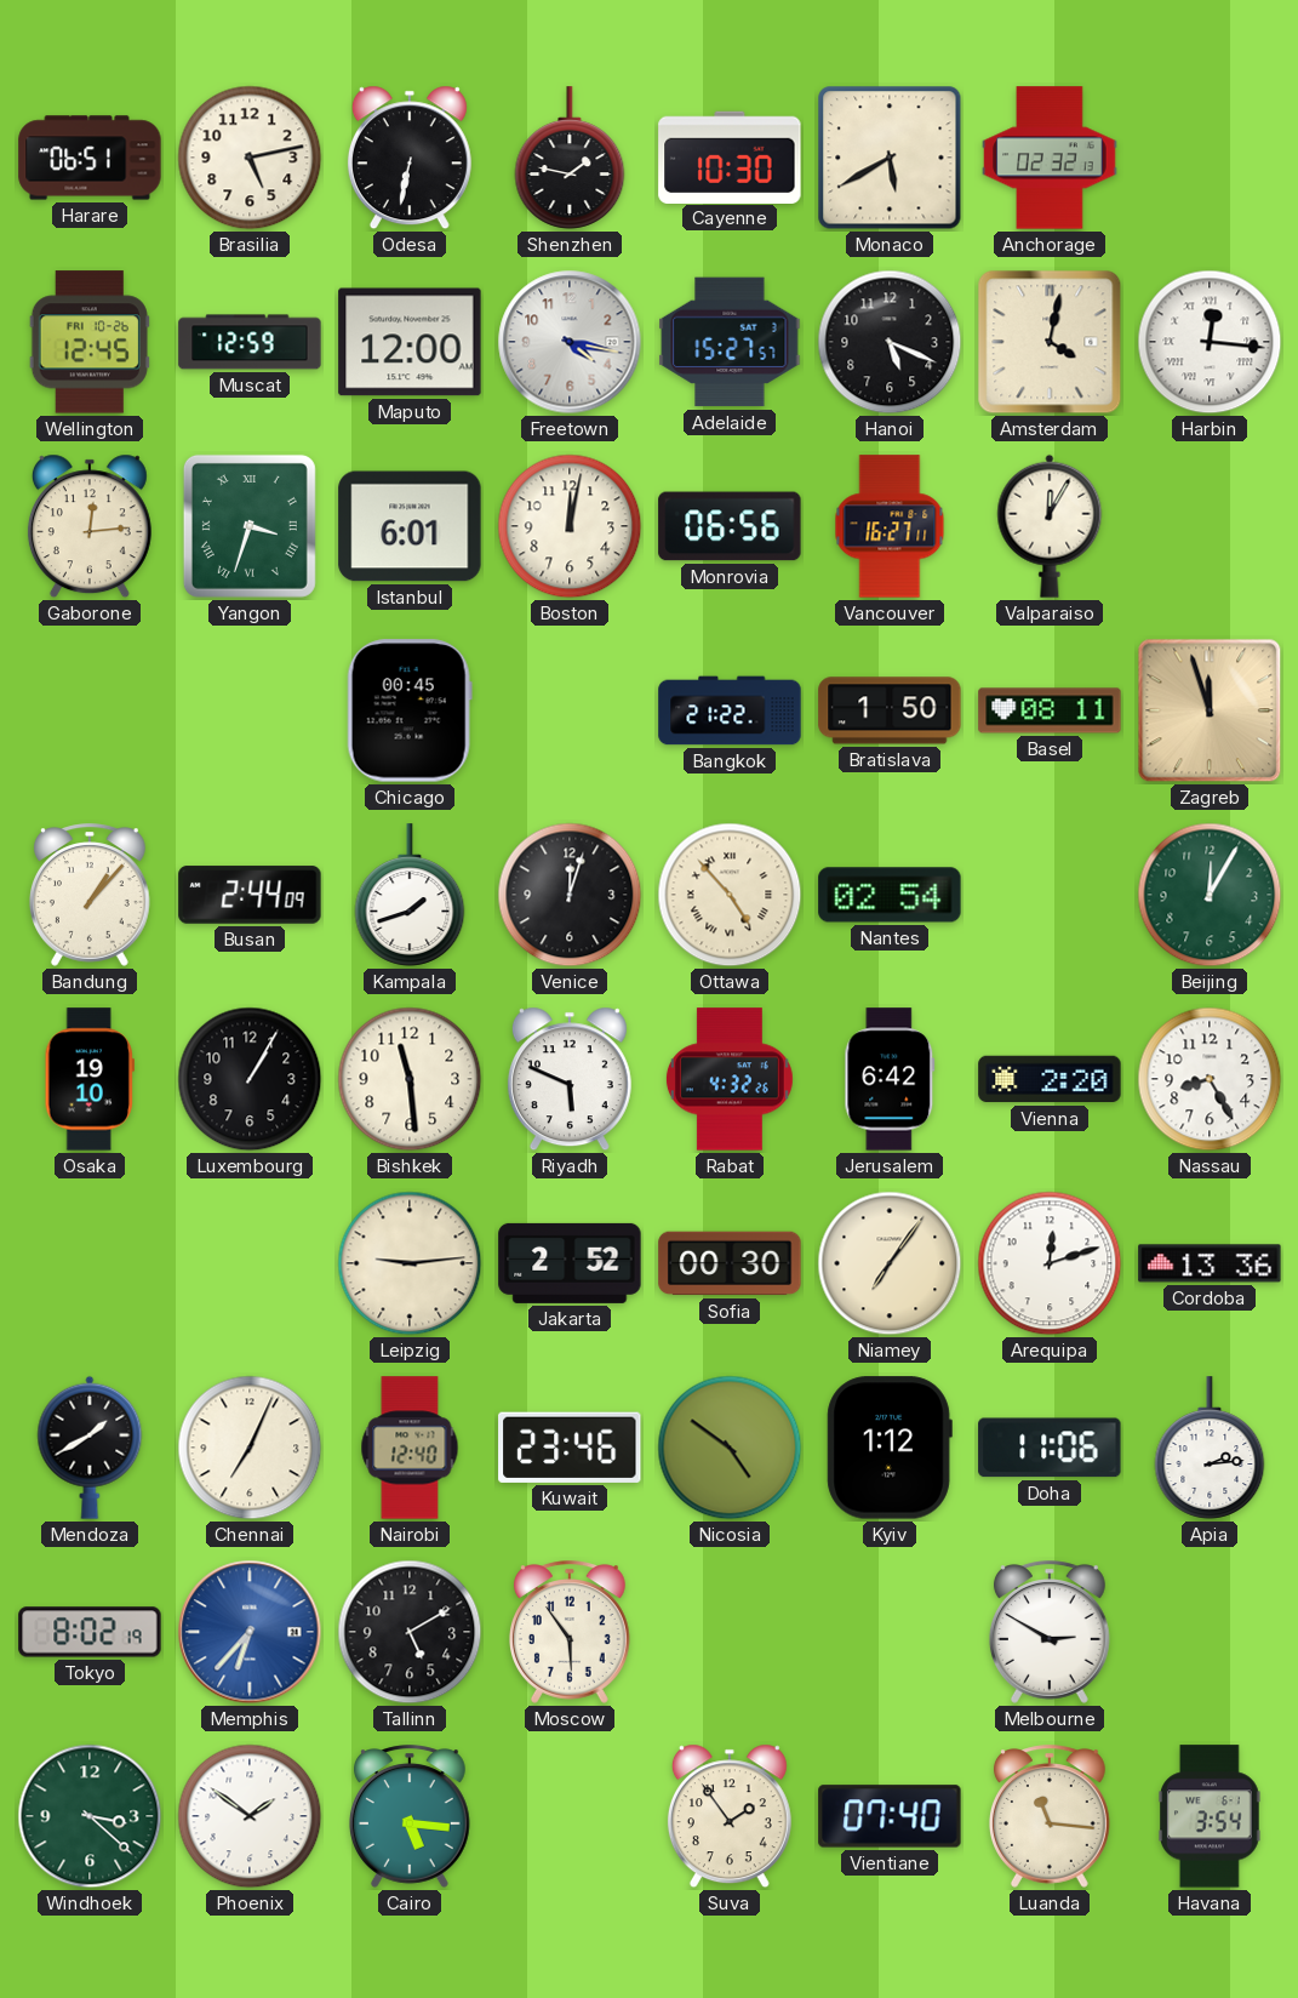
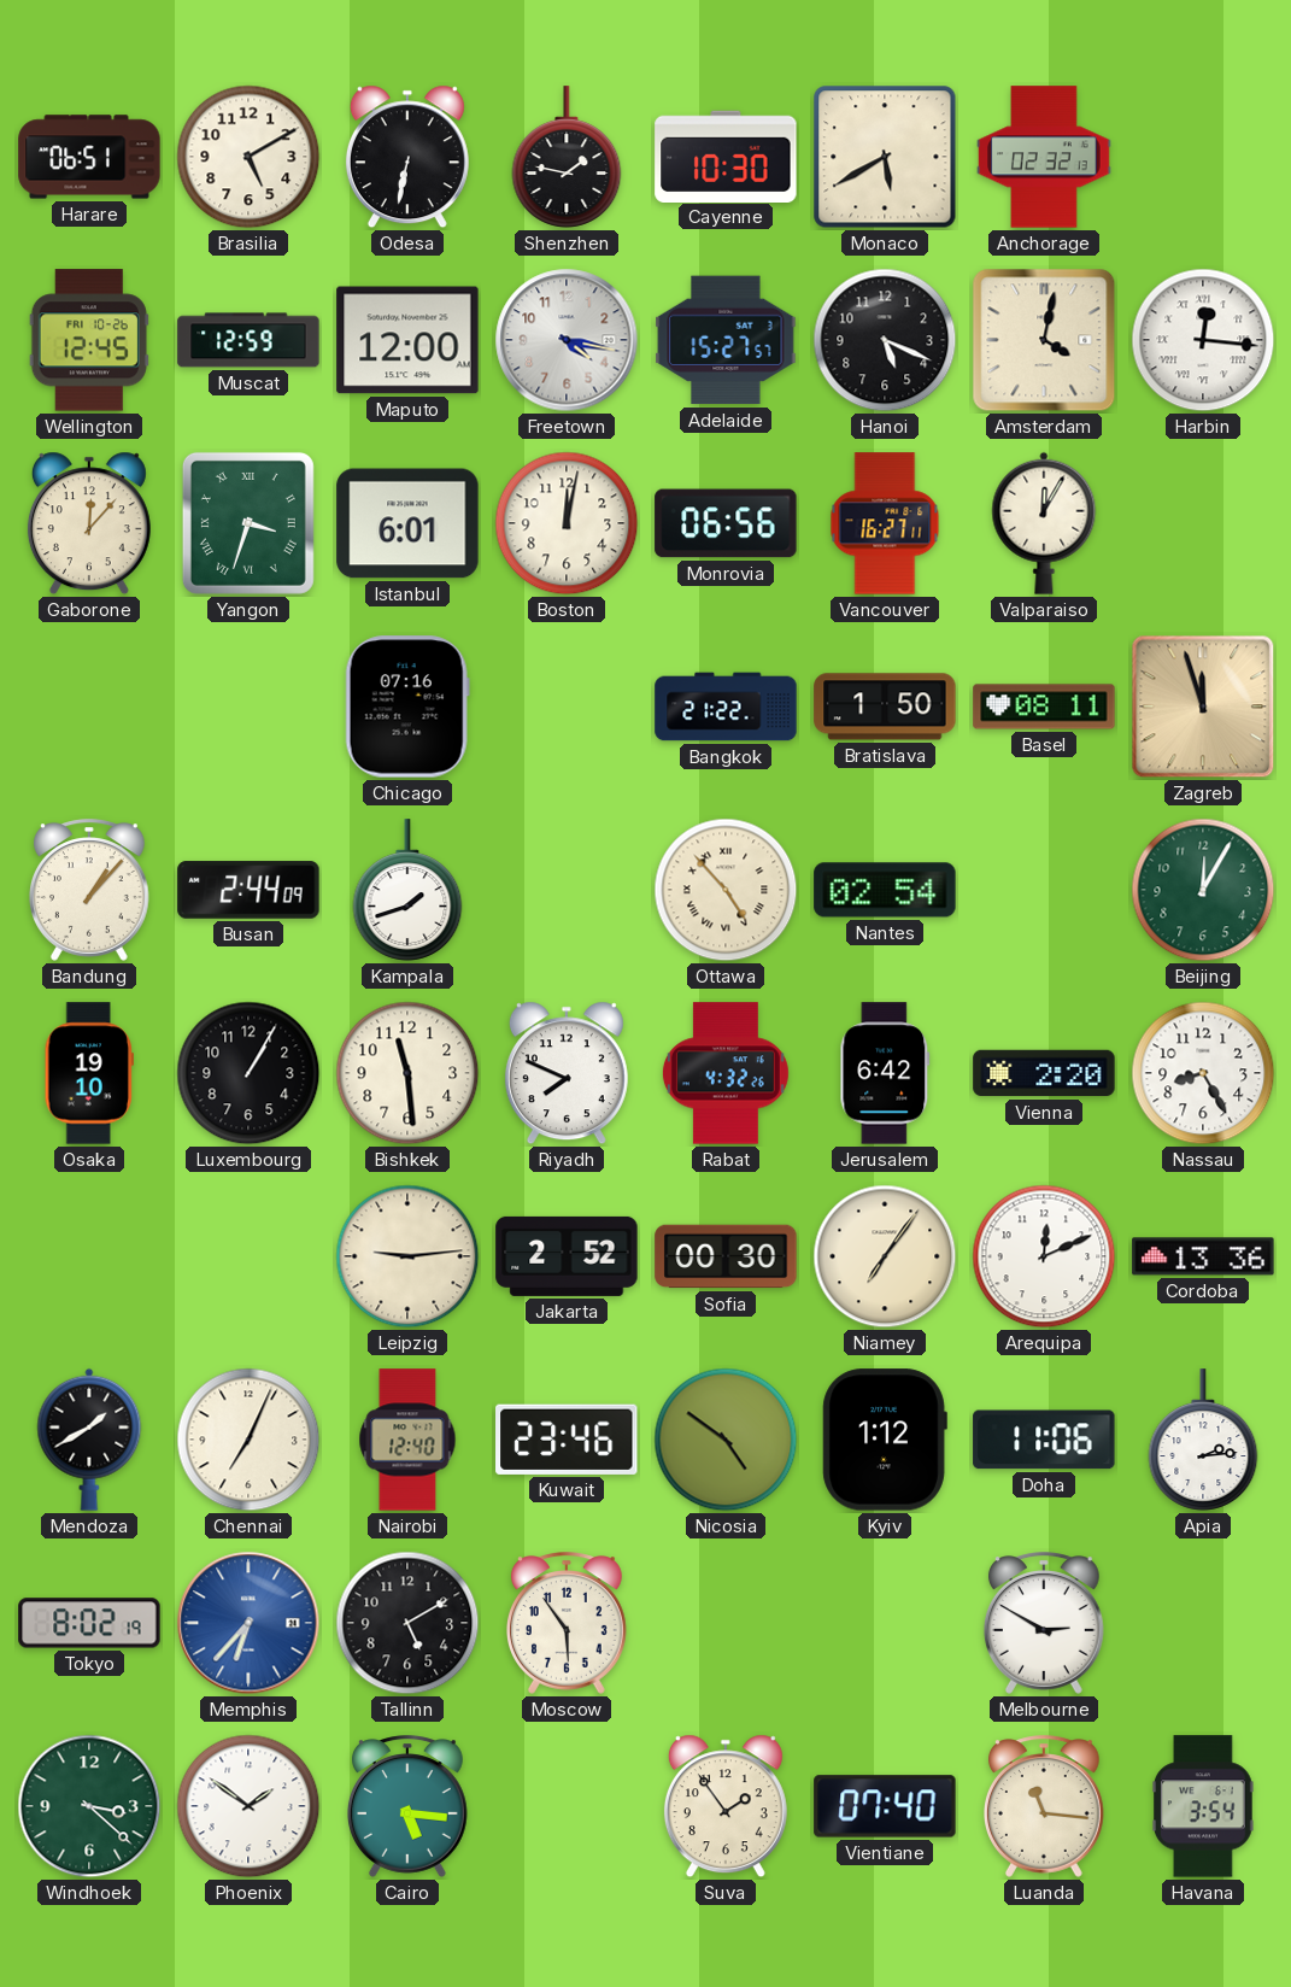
Brasilia: 5:13 -> 5:10 (248, 157)
Gaborone: 12:14 -> 12:07 (89, 523)
Chicago: 00:45 -> 07:16 (407, 707)
Venice: 12:03 -> none (570, 895)
Riyadh: 5:49 -> 7:49 (567, 1073)
Arequipa: 12:12 -> 12:11 (1044, 1256)
